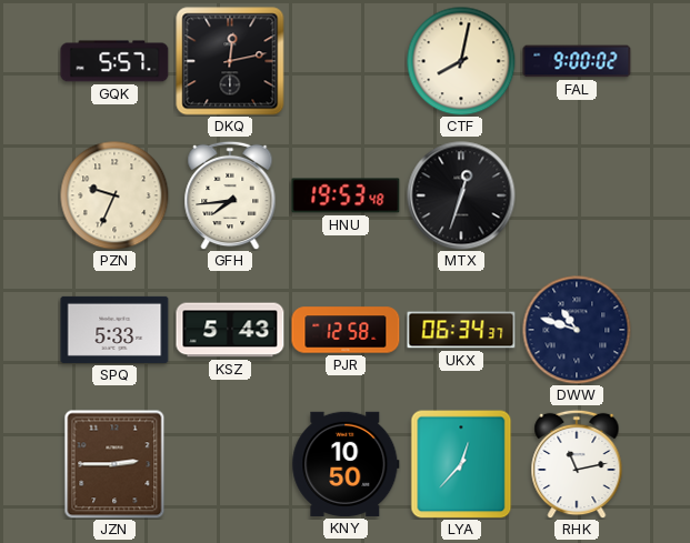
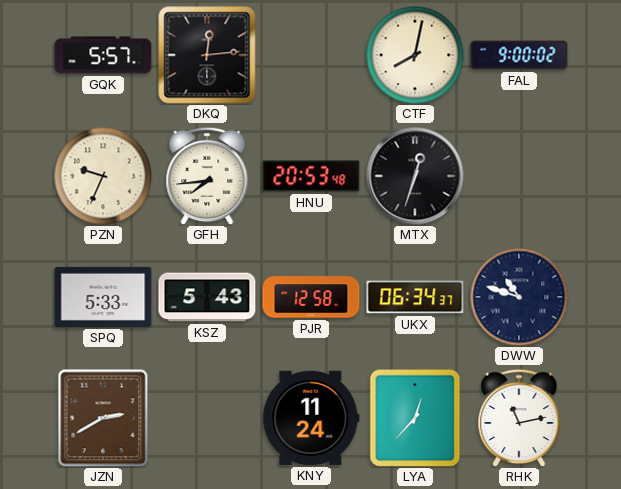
DKQ: 12:13 -> 12:14 (207, 55)
HNU: 19:53 -> 20:53 (311, 176)
JZN: 2:45 -> 2:40 (103, 418)
KNY: 10:50 -> 11:24 (311, 418)
